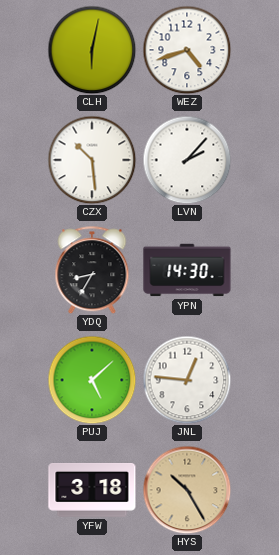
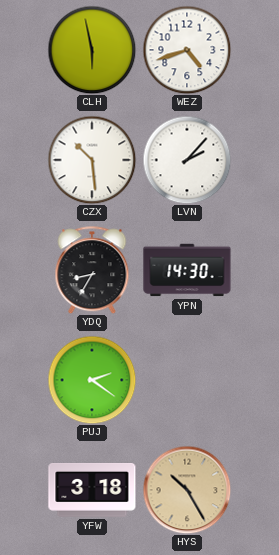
CLH: 6:02 -> 5:58 (92, 50)
PUJ: 5:08 -> 2:21 (92, 380)
JNL: 12:46 -> none (187, 380)
